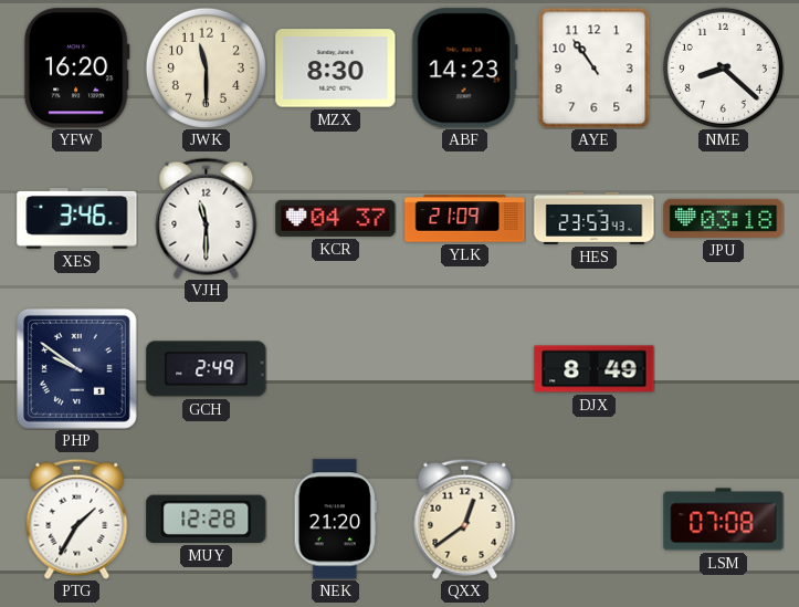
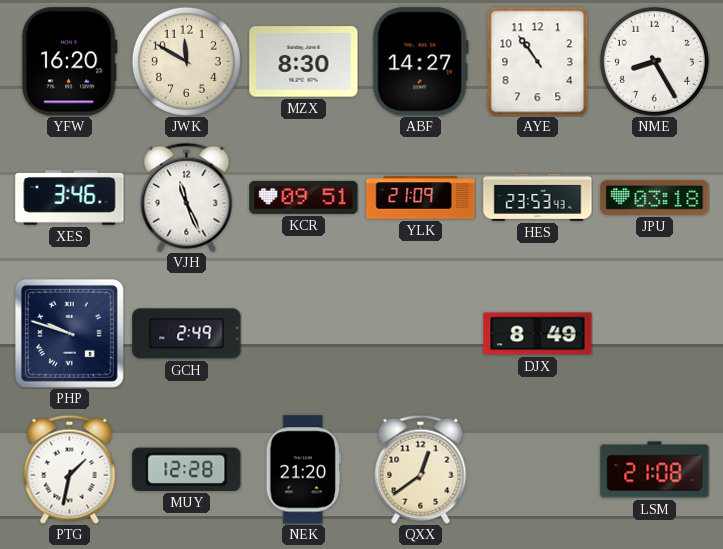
JWK: 11:30 -> 11:50 (186, 61)
ABF: 14:23 -> 14:27 (420, 62)
NME: 8:22 -> 8:25 (654, 61)
VJH: 11:30 -> 11:26 (187, 197)
KCR: 04:37 -> 09:51 (304, 197)
PHP: 9:51 -> 9:48 (69, 333)
PTG: 1:35 -> 1:32 (70, 469)
LSM: 07:08 -> 21:08 (655, 470)
